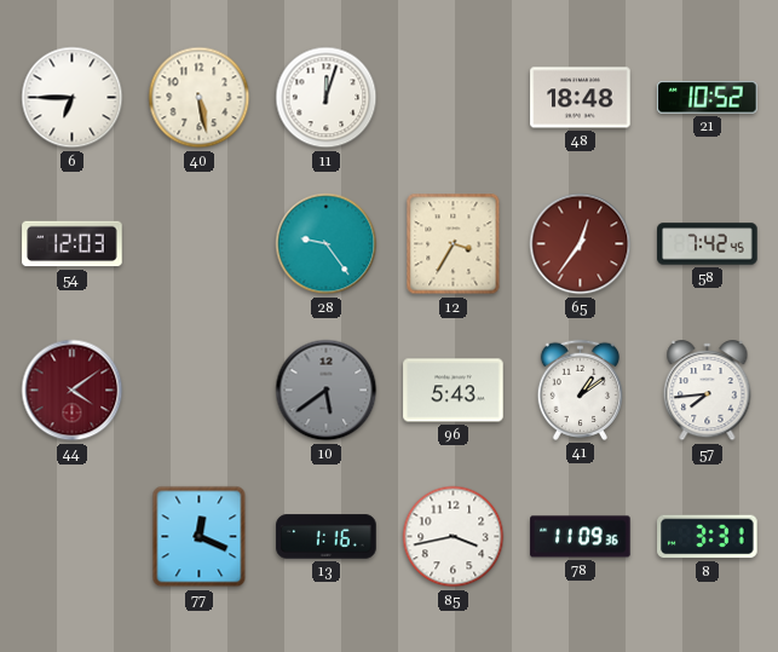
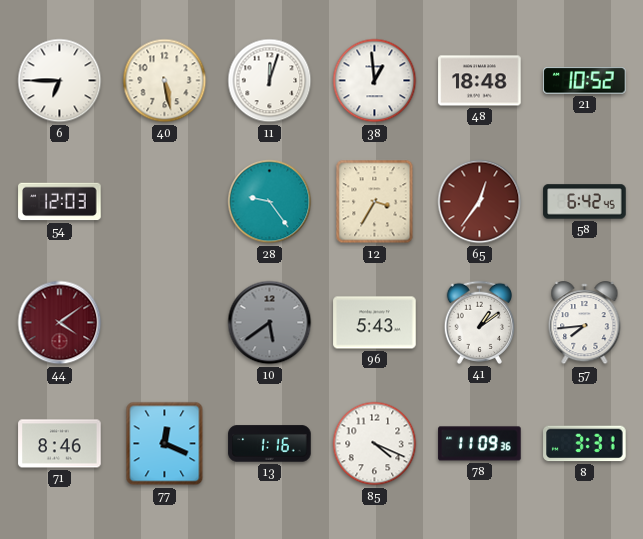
38: none -> 12:59 (375, 81)
58: 7:42 -> 6:42 (585, 202)
71: none -> 8:46 (60, 444)
85: 3:43 -> 4:19 (375, 444)
